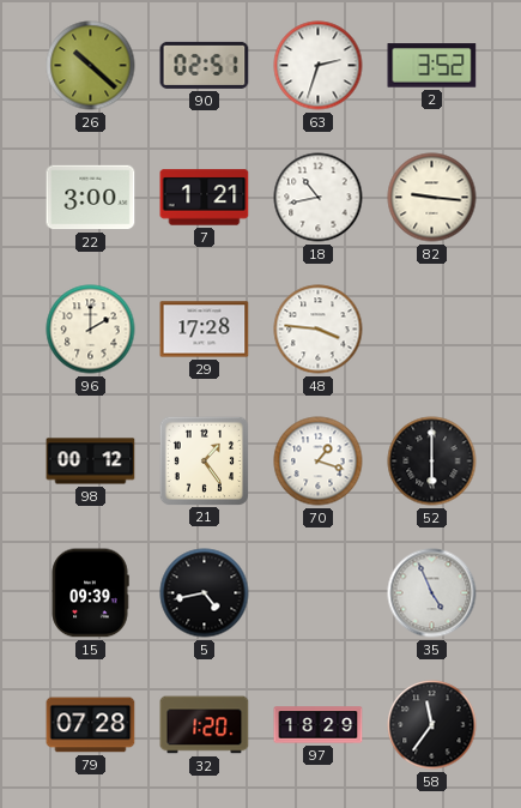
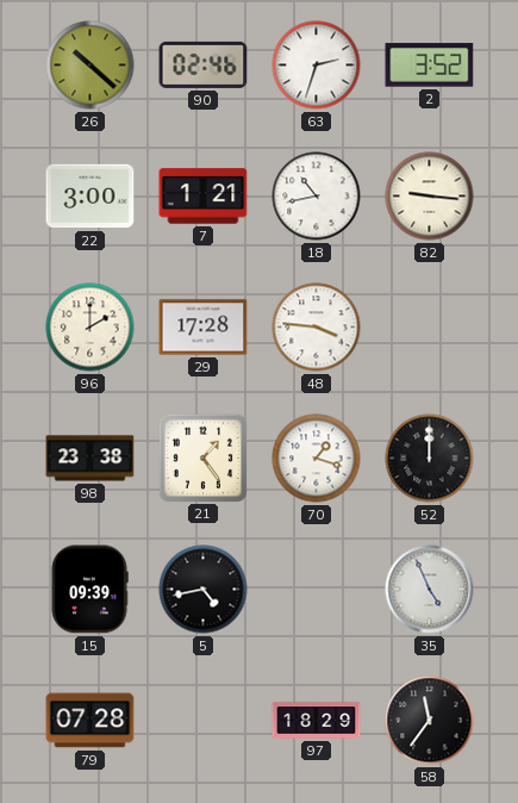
90: 02:51 -> 02:46 (204, 64)
98: 00:12 -> 23:38 (91, 459)
52: 6:00 -> 12:00 (430, 459)
32: 1:20 -> none (205, 725)
